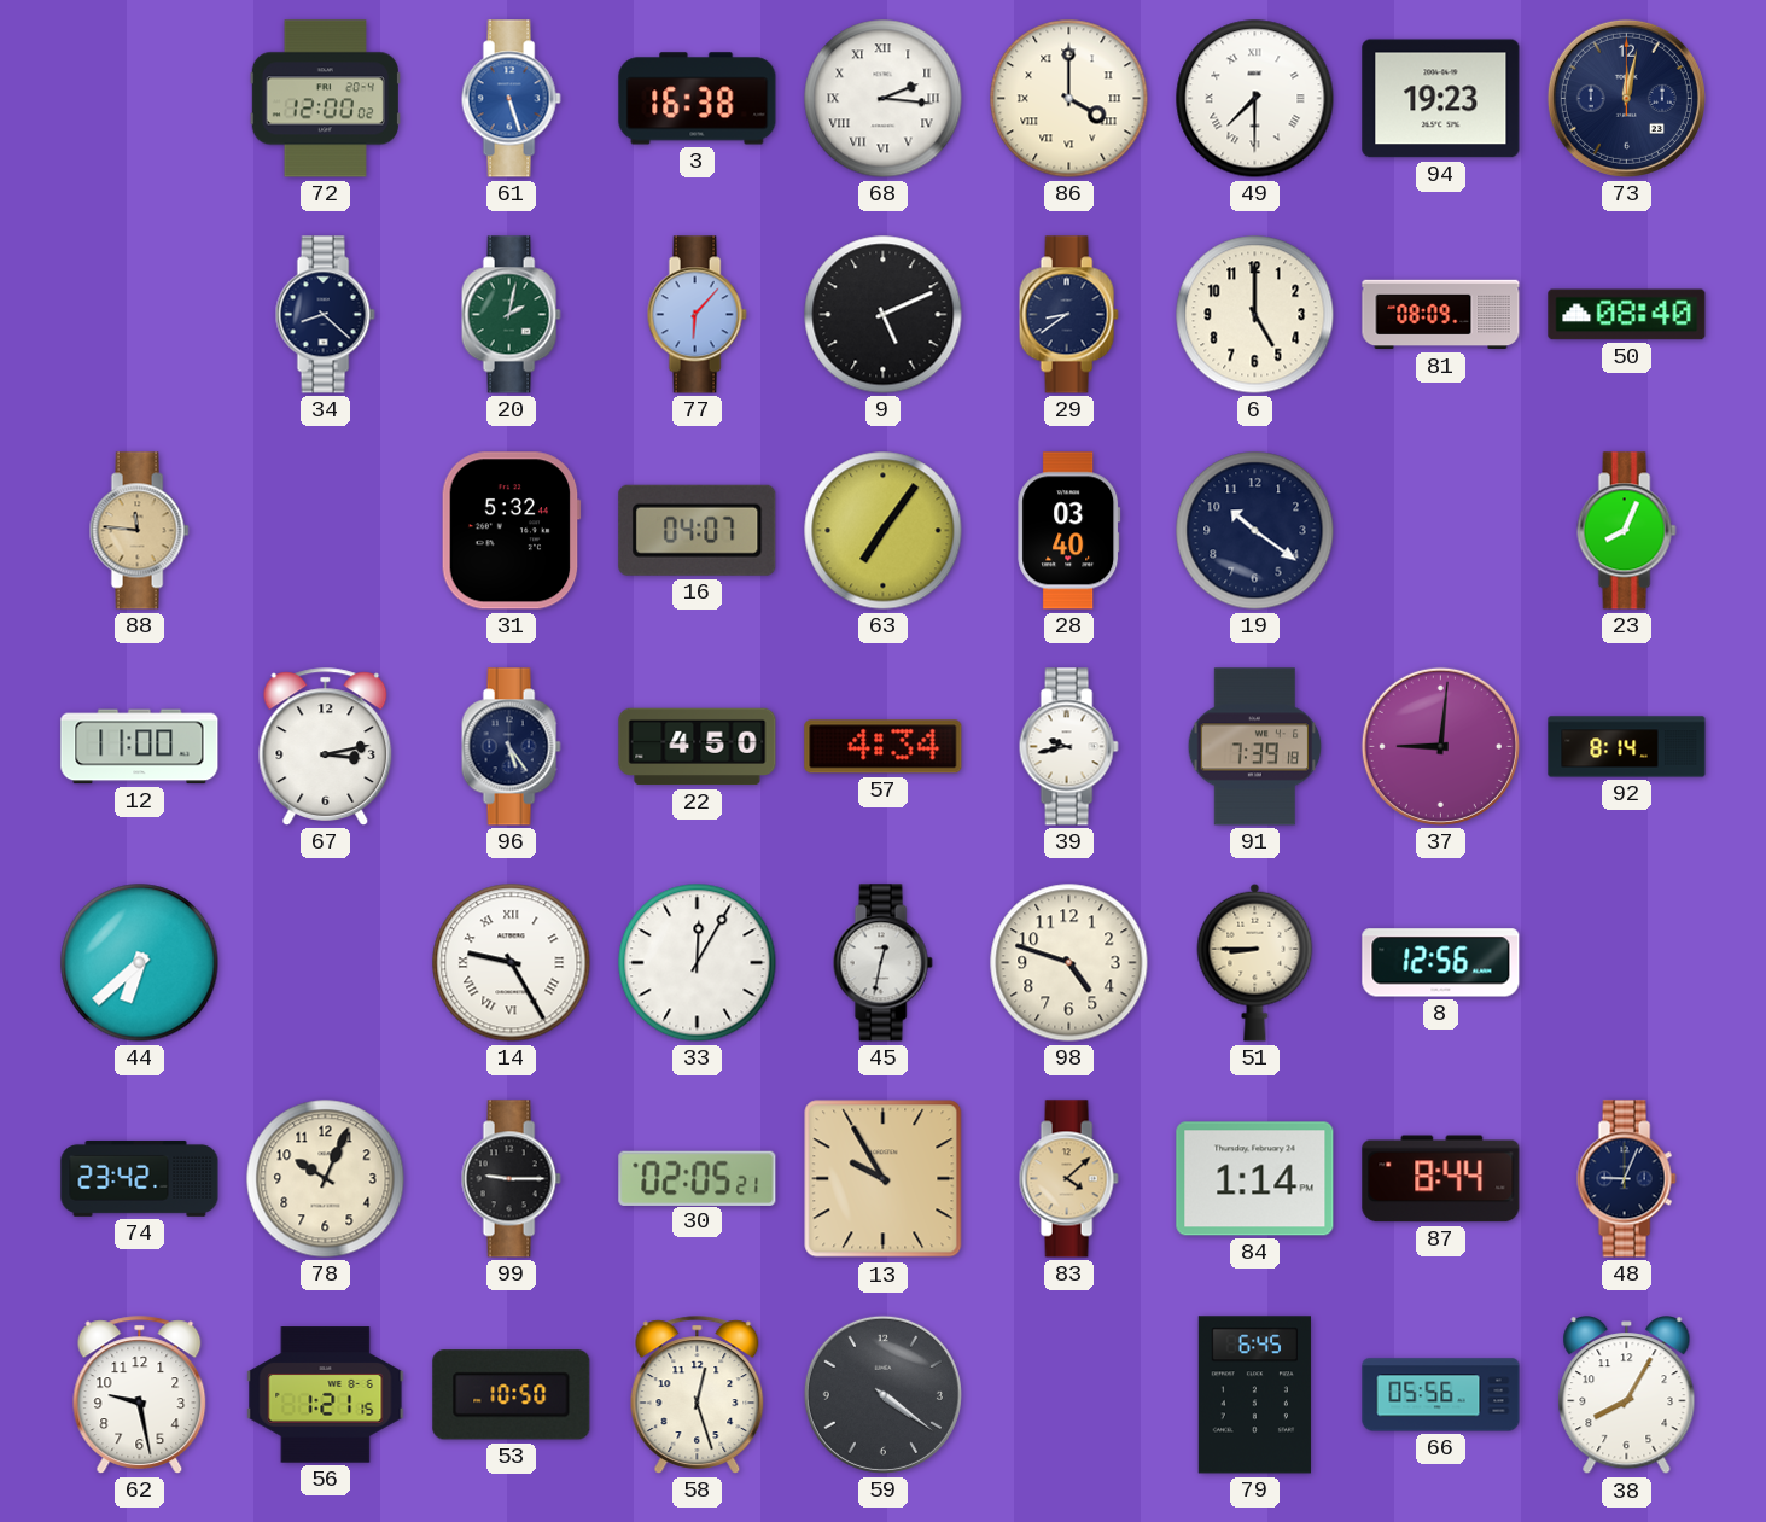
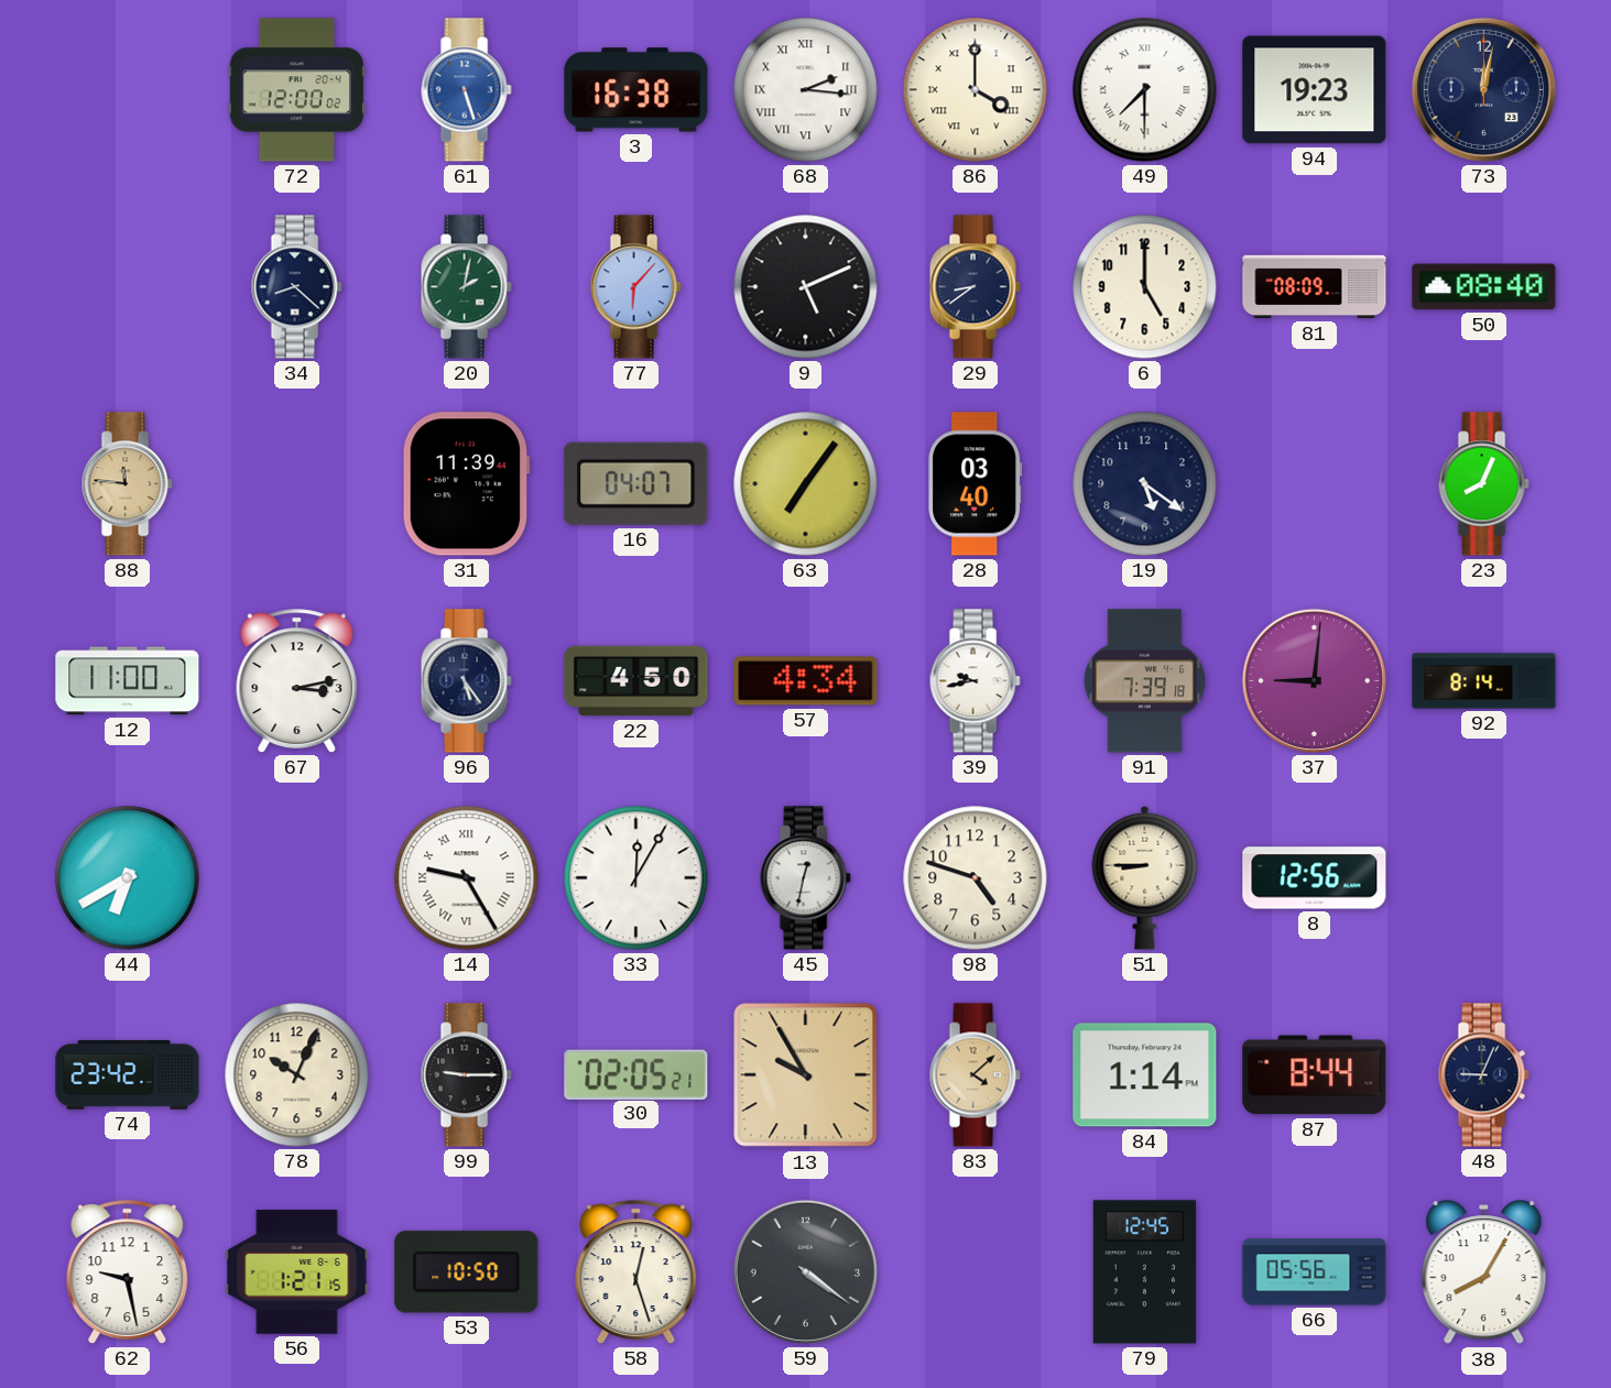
31: 5:32 -> 11:39 (466, 484)
19: 10:21 -> 5:21 (1145, 484)
44: 6:38 -> 6:40 (128, 878)
79: 6:45 -> 12:45 (1144, 1272)
